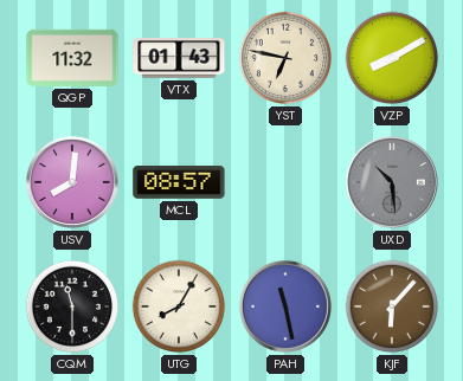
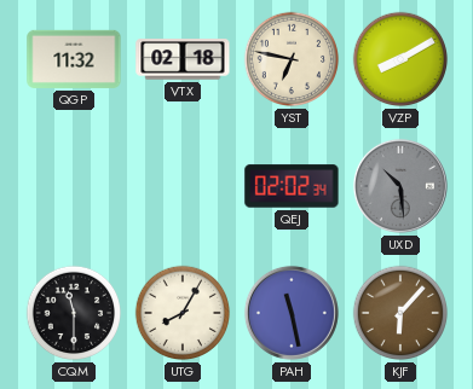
VTX: 01:43 -> 02:18 (183, 59)
USV: 8:01 -> none (72, 182)
MCL: 08:57 -> none (179, 183)
QEJ: none -> 02:02 (292, 186)
